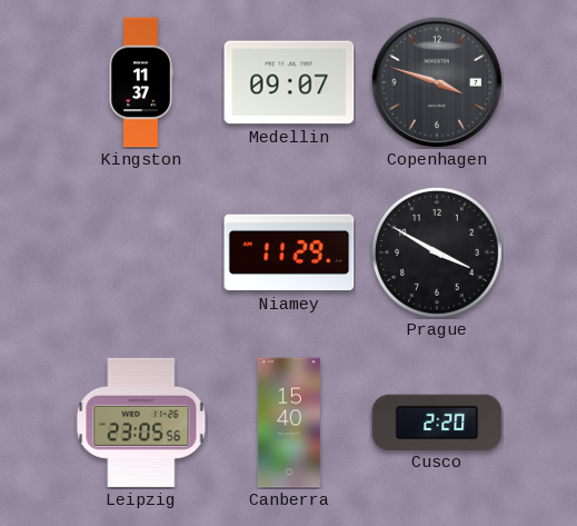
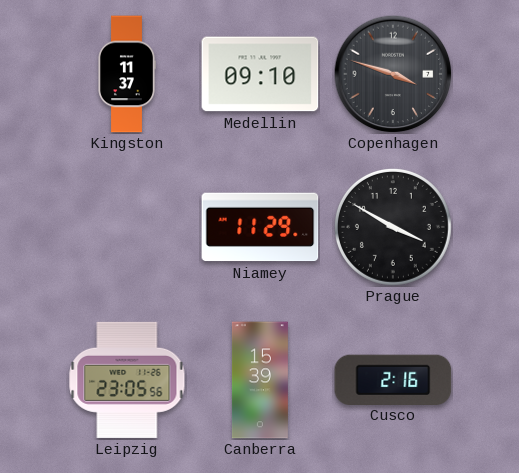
Medellin: 09:07 -> 09:10 (260, 74)
Canberra: 15:40 -> 15:39 (260, 380)
Cusco: 2:20 -> 2:16 (393, 379)
